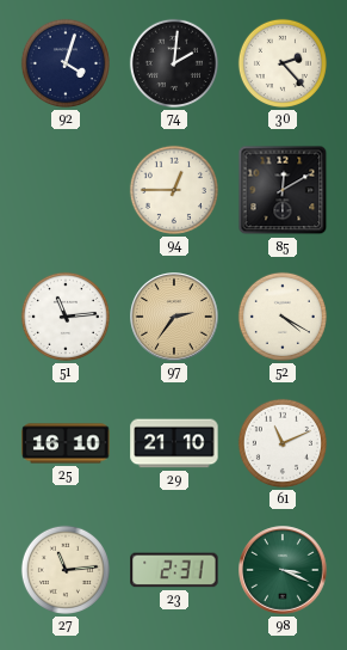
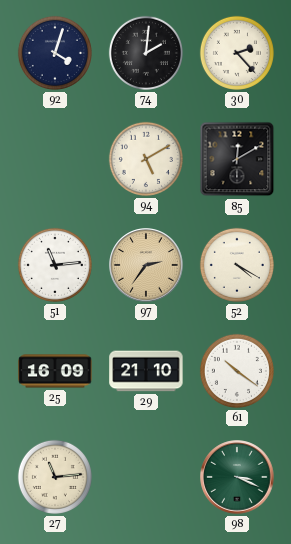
94: 12:45 -> 5:10 (146, 159)
25: 16:10 -> 16:09 (55, 371)
61: 11:11 -> 10:21 (237, 371)
23: 2:31 -> none (174, 570)
